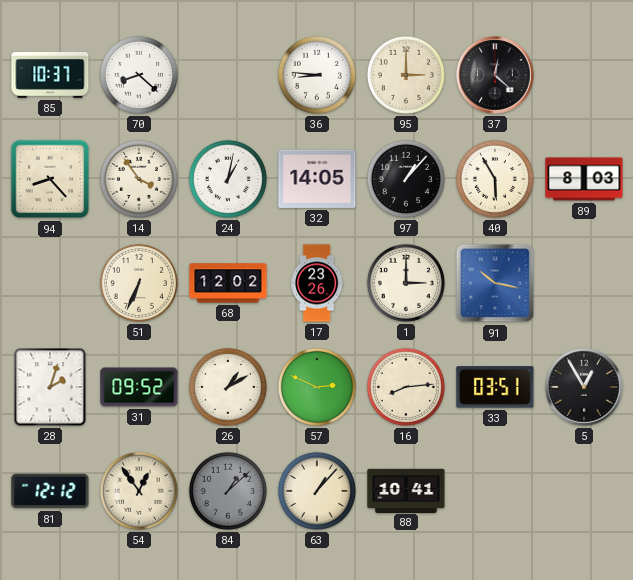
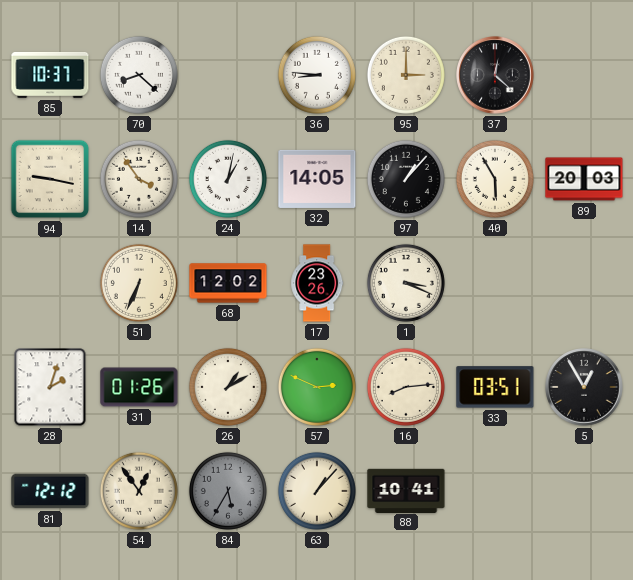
94: 8:23 -> 9:17 (50, 179)
89: 8:03 -> 20:03 (584, 179)
1: 3:00 -> 3:19 (406, 283)
91: 10:17 -> none (495, 283)
31: 09:52 -> 01:26 (139, 387)
84: 1:08 -> 5:35 (228, 491)
